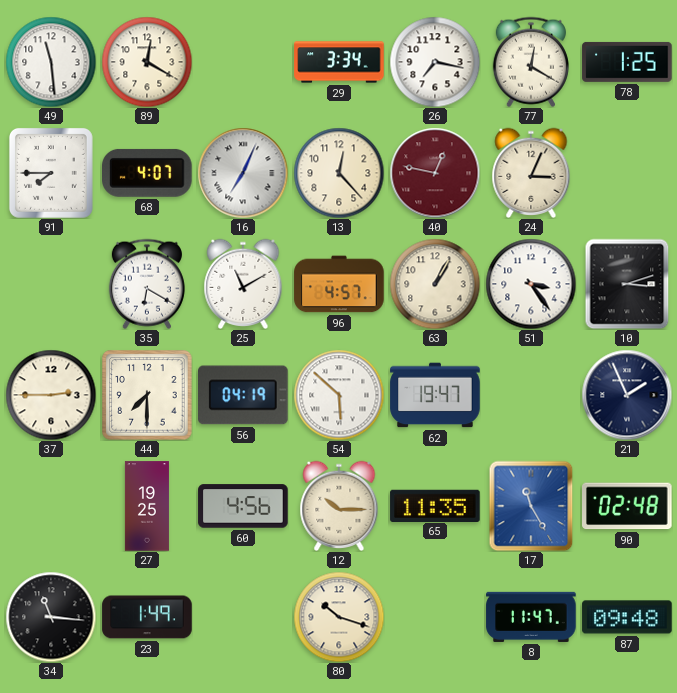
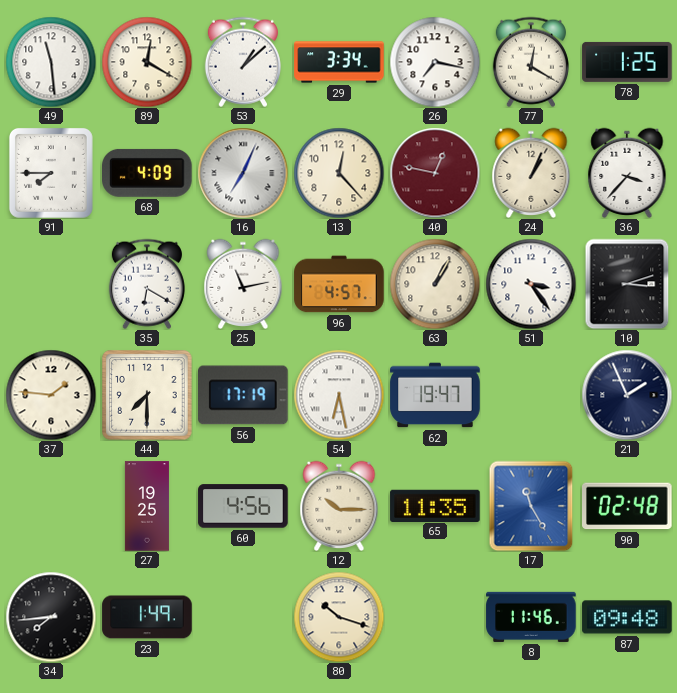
53: none -> 1:08 (243, 62)
68: 4:07 -> 4:09 (147, 173)
24: 3:04 -> 1:04 (531, 172)
36: none -> 3:37 (627, 172)
25: 11:10 -> 11:13 (243, 283)
37: 2:45 -> 1:46 (51, 395)
56: 04:19 -> 17:19 (243, 395)
54: 5:52 -> 6:28 (339, 395)
34: 11:16 -> 7:44 (51, 617)
8: 11:47 -> 11:46 (531, 617)
